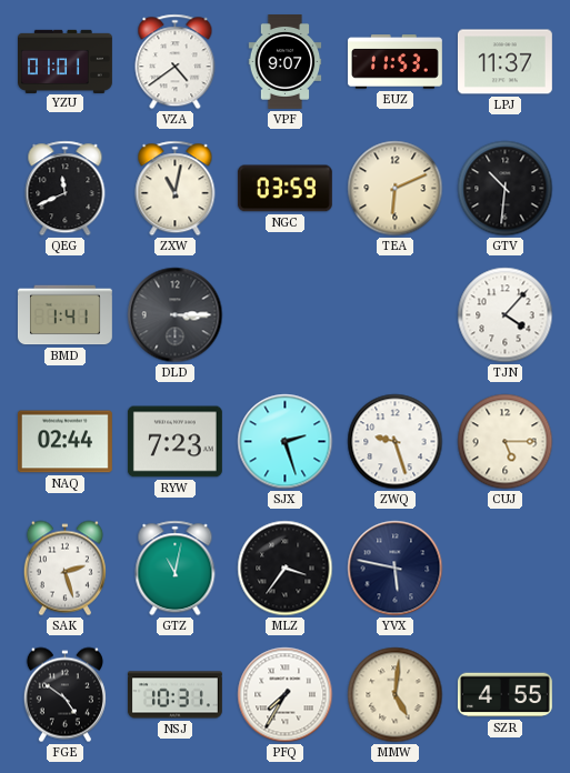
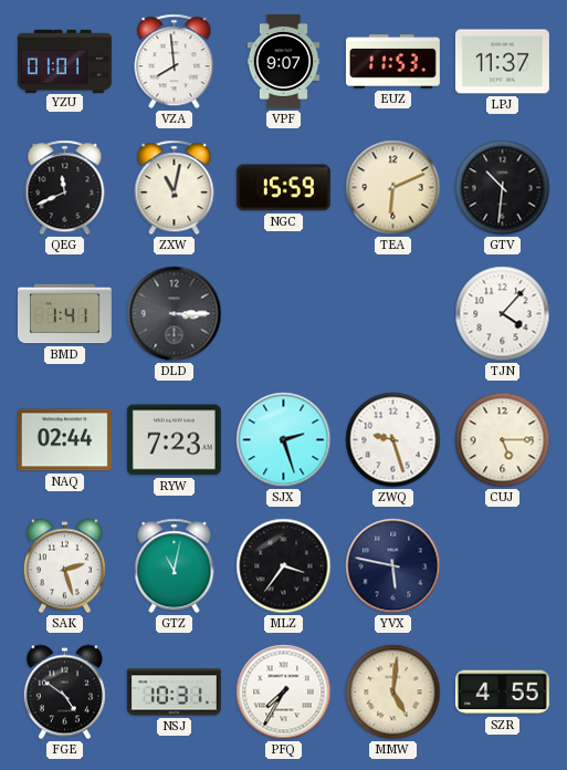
VZA: 4:39 -> 7:59 (175, 62)
NGC: 03:59 -> 15:59 (283, 188)
